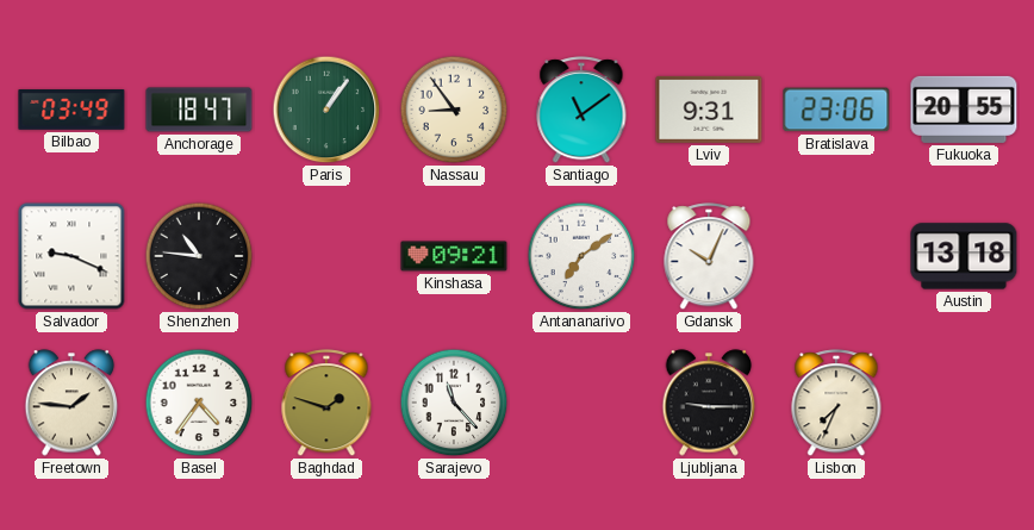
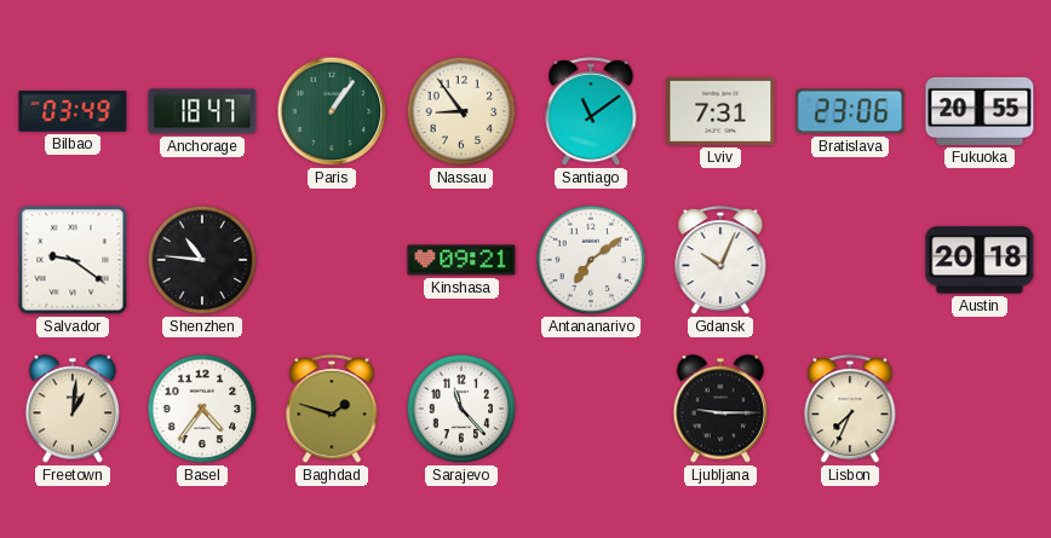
Lviv: 9:31 -> 7:31 (720, 111)
Salvador: 9:19 -> 9:21 (73, 260)
Austin: 13:18 -> 20:18 (980, 260)
Freetown: 1:46 -> 1:01 (73, 409)
